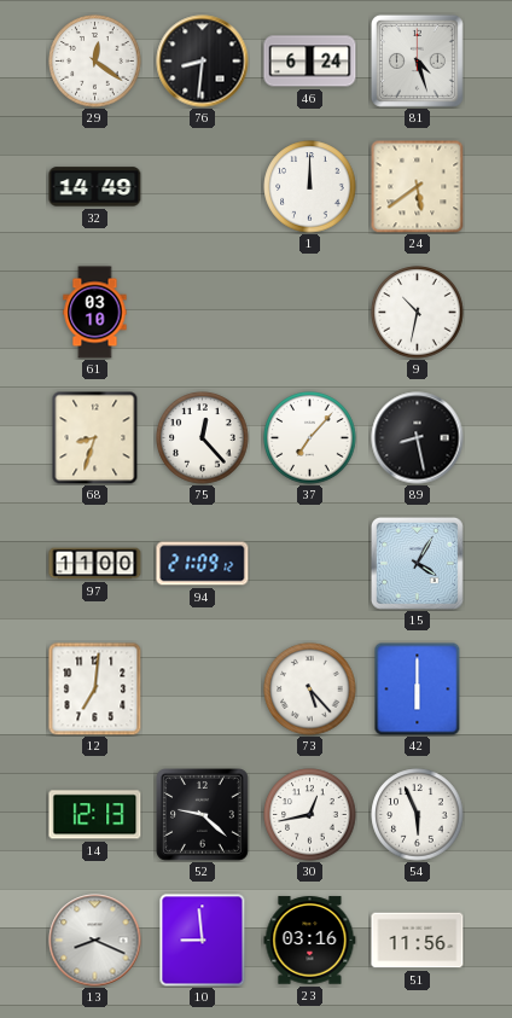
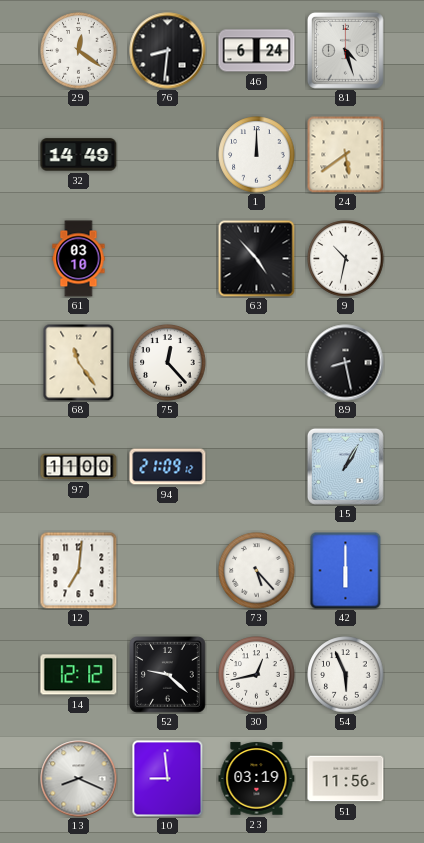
63: none -> 4:53 (257, 259)
68: 8:33 -> 11:24 (79, 362)
37: 7:07 -> none (310, 438)
15: 4:05 -> 1:05 (345, 466)
14: 12:13 -> 12:12 (79, 675)
23: 03:16 -> 03:19 (257, 779)
